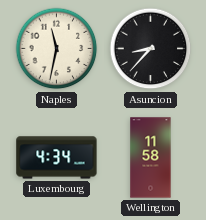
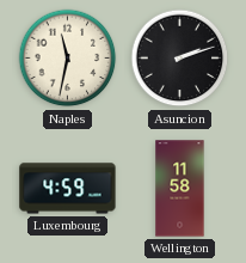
Asuncion: 8:37 -> 2:12 (180, 59)
Luxembourg: 4:34 -> 4:59 (68, 189)
